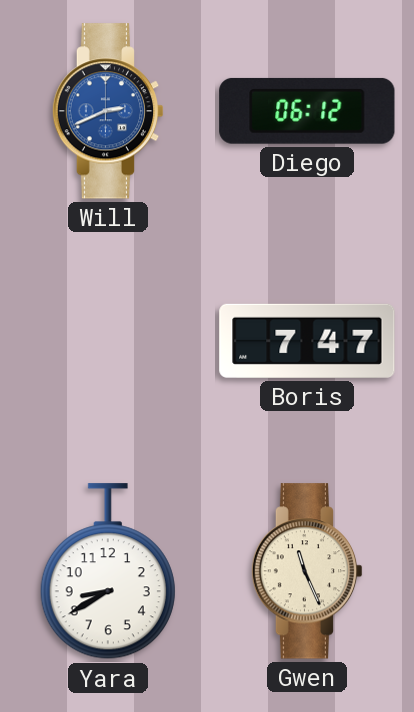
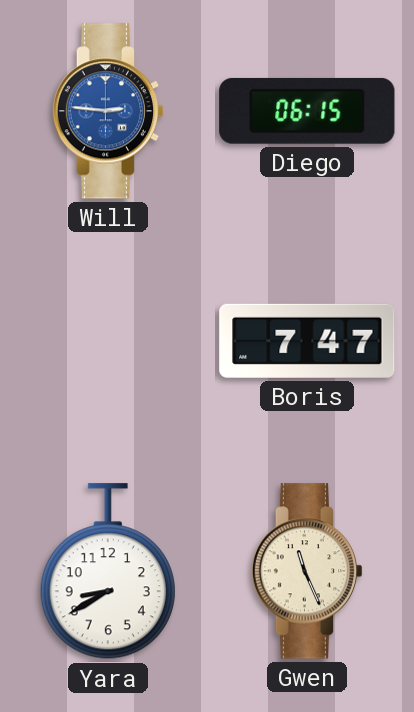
Will: 2:41 -> 2:46 (108, 111)
Diego: 06:12 -> 06:15 (307, 111)
